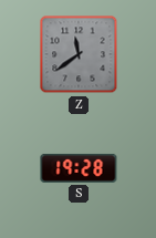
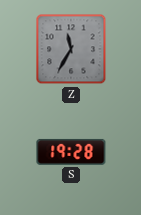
Z: 11:39 -> 11:35 (71, 49)
